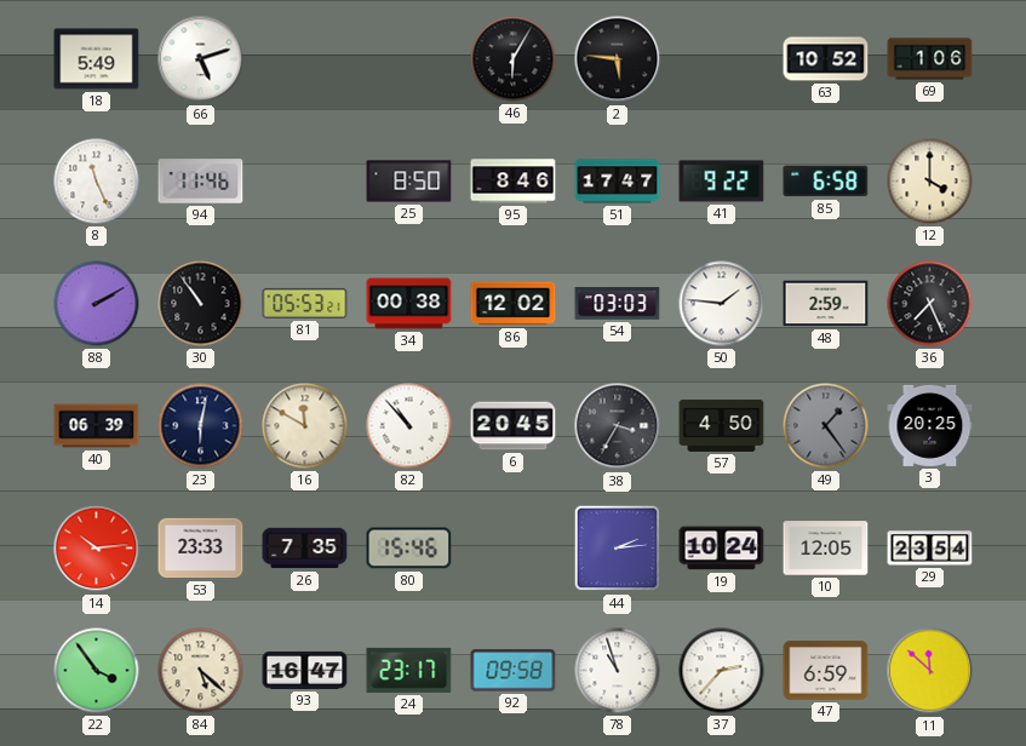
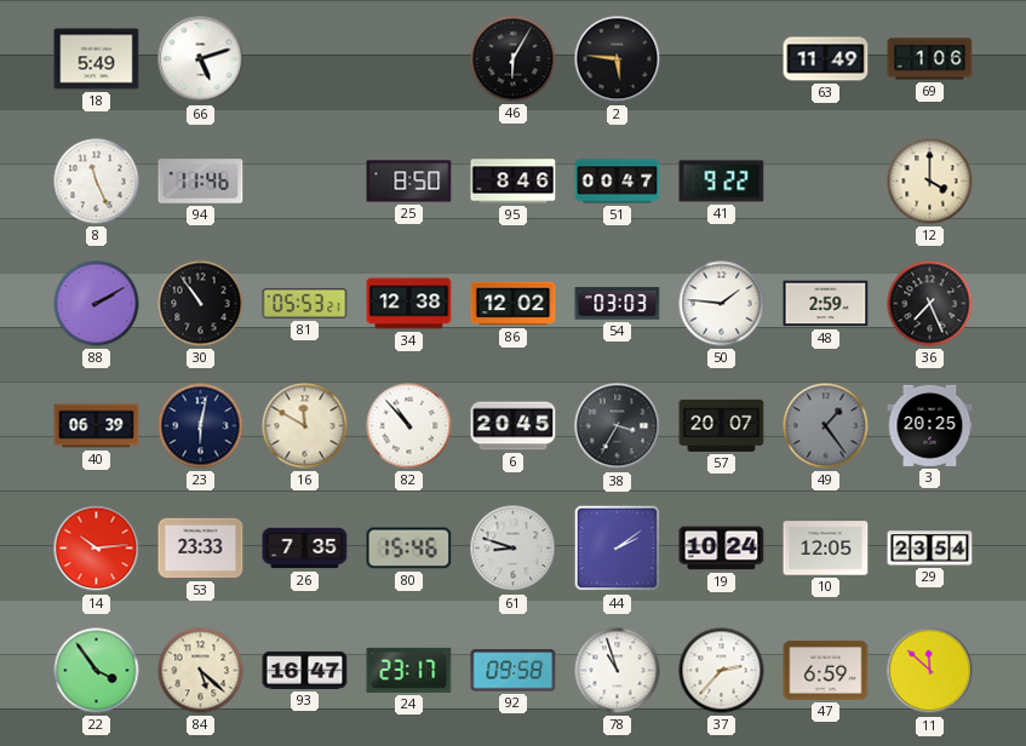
63: 10:52 -> 11:49 (826, 59)
51: 17:47 -> 00:47 (618, 182)
85: 6:58 -> none (826, 182)
34: 00:38 -> 12:38 (409, 304)
57: 4:50 -> 20:07 (722, 425)
61: none -> 8:48 (514, 549)
44: 2:14 -> 2:09 (618, 549)
